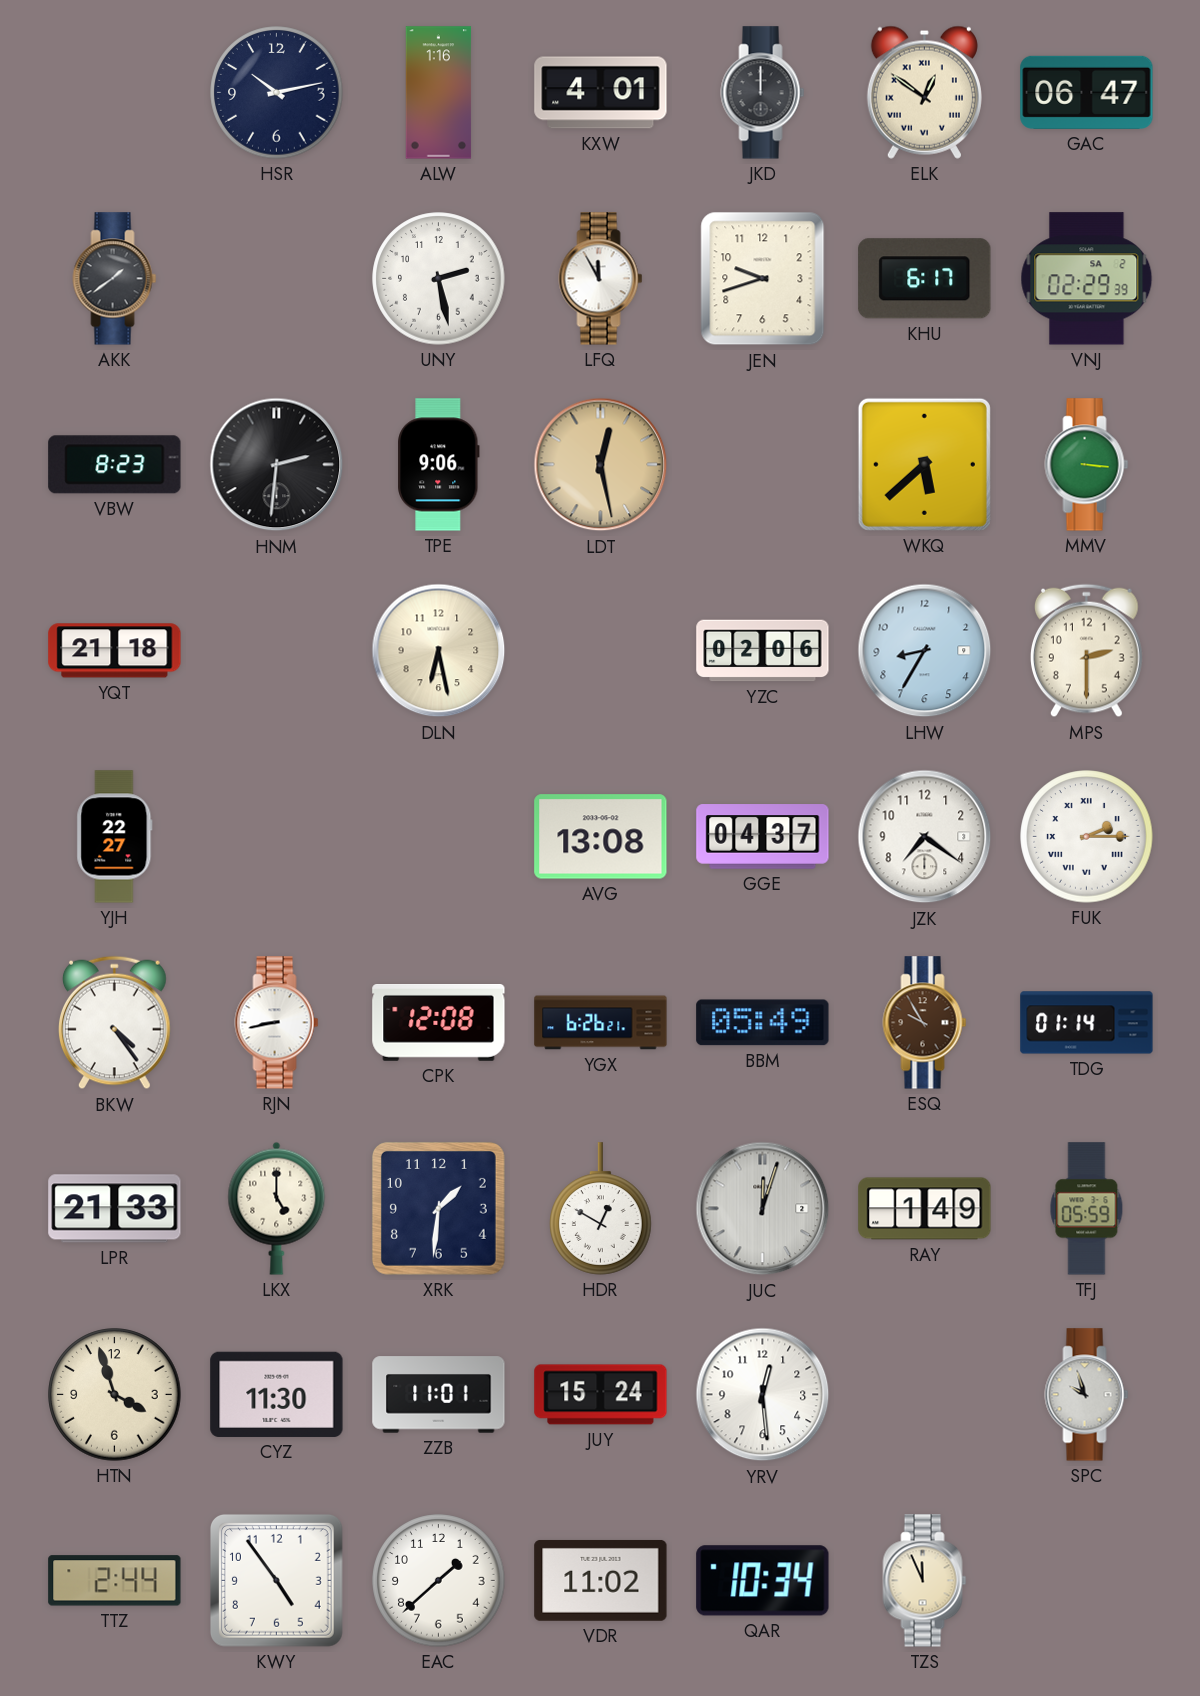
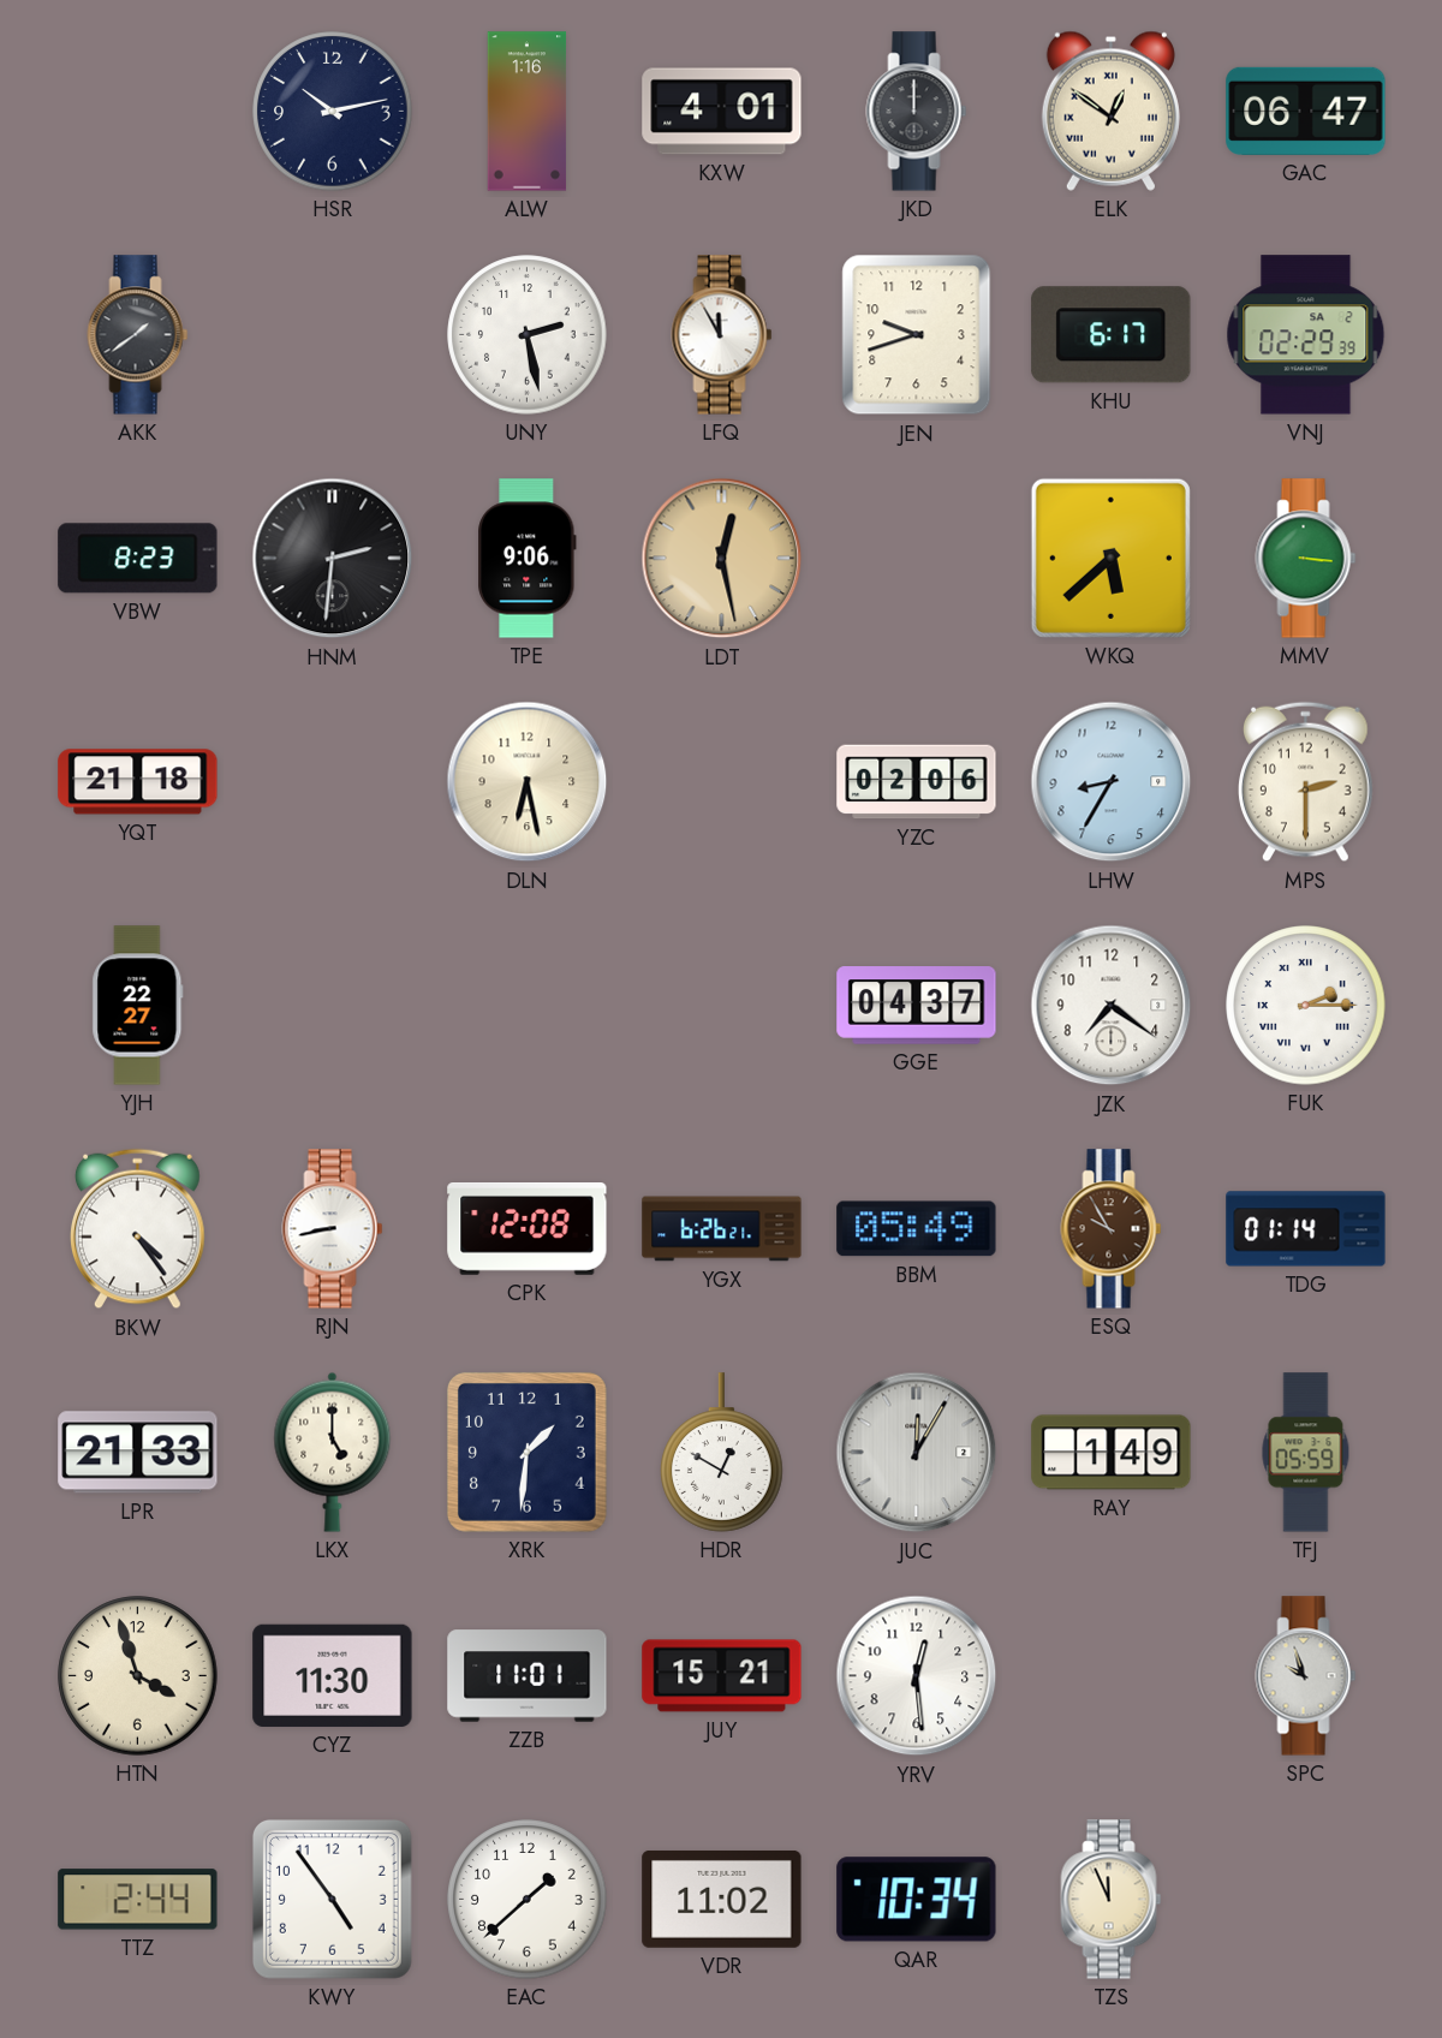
AVG: 13:08 -> none (601, 837)
JUC: 12:03 -> 12:05 (917, 1453)
JUY: 15:24 -> 15:21 (722, 1676)
